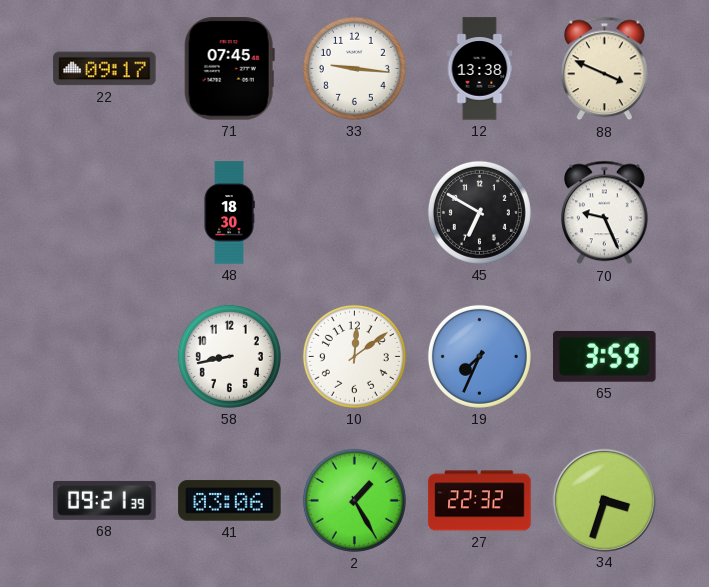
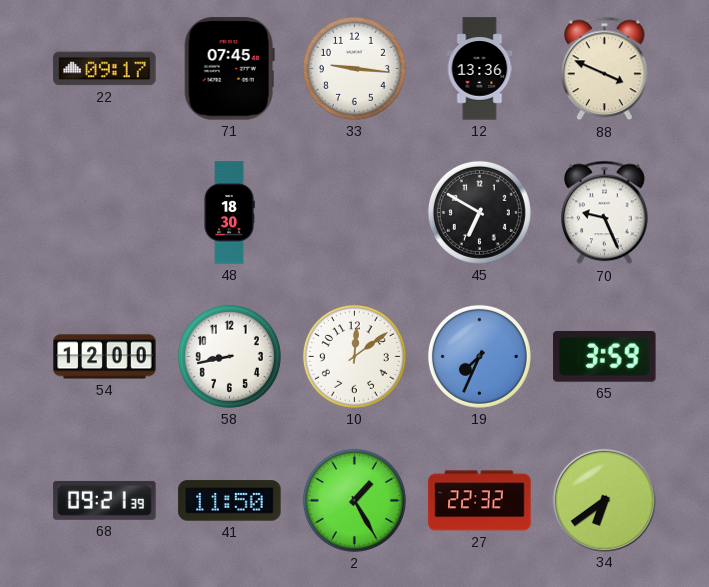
12: 13:38 -> 13:36 (480, 69)
54: none -> 12:00 (105, 357)
41: 03:06 -> 11:50 (230, 501)
34: 3:33 -> 6:39 (604, 500)
